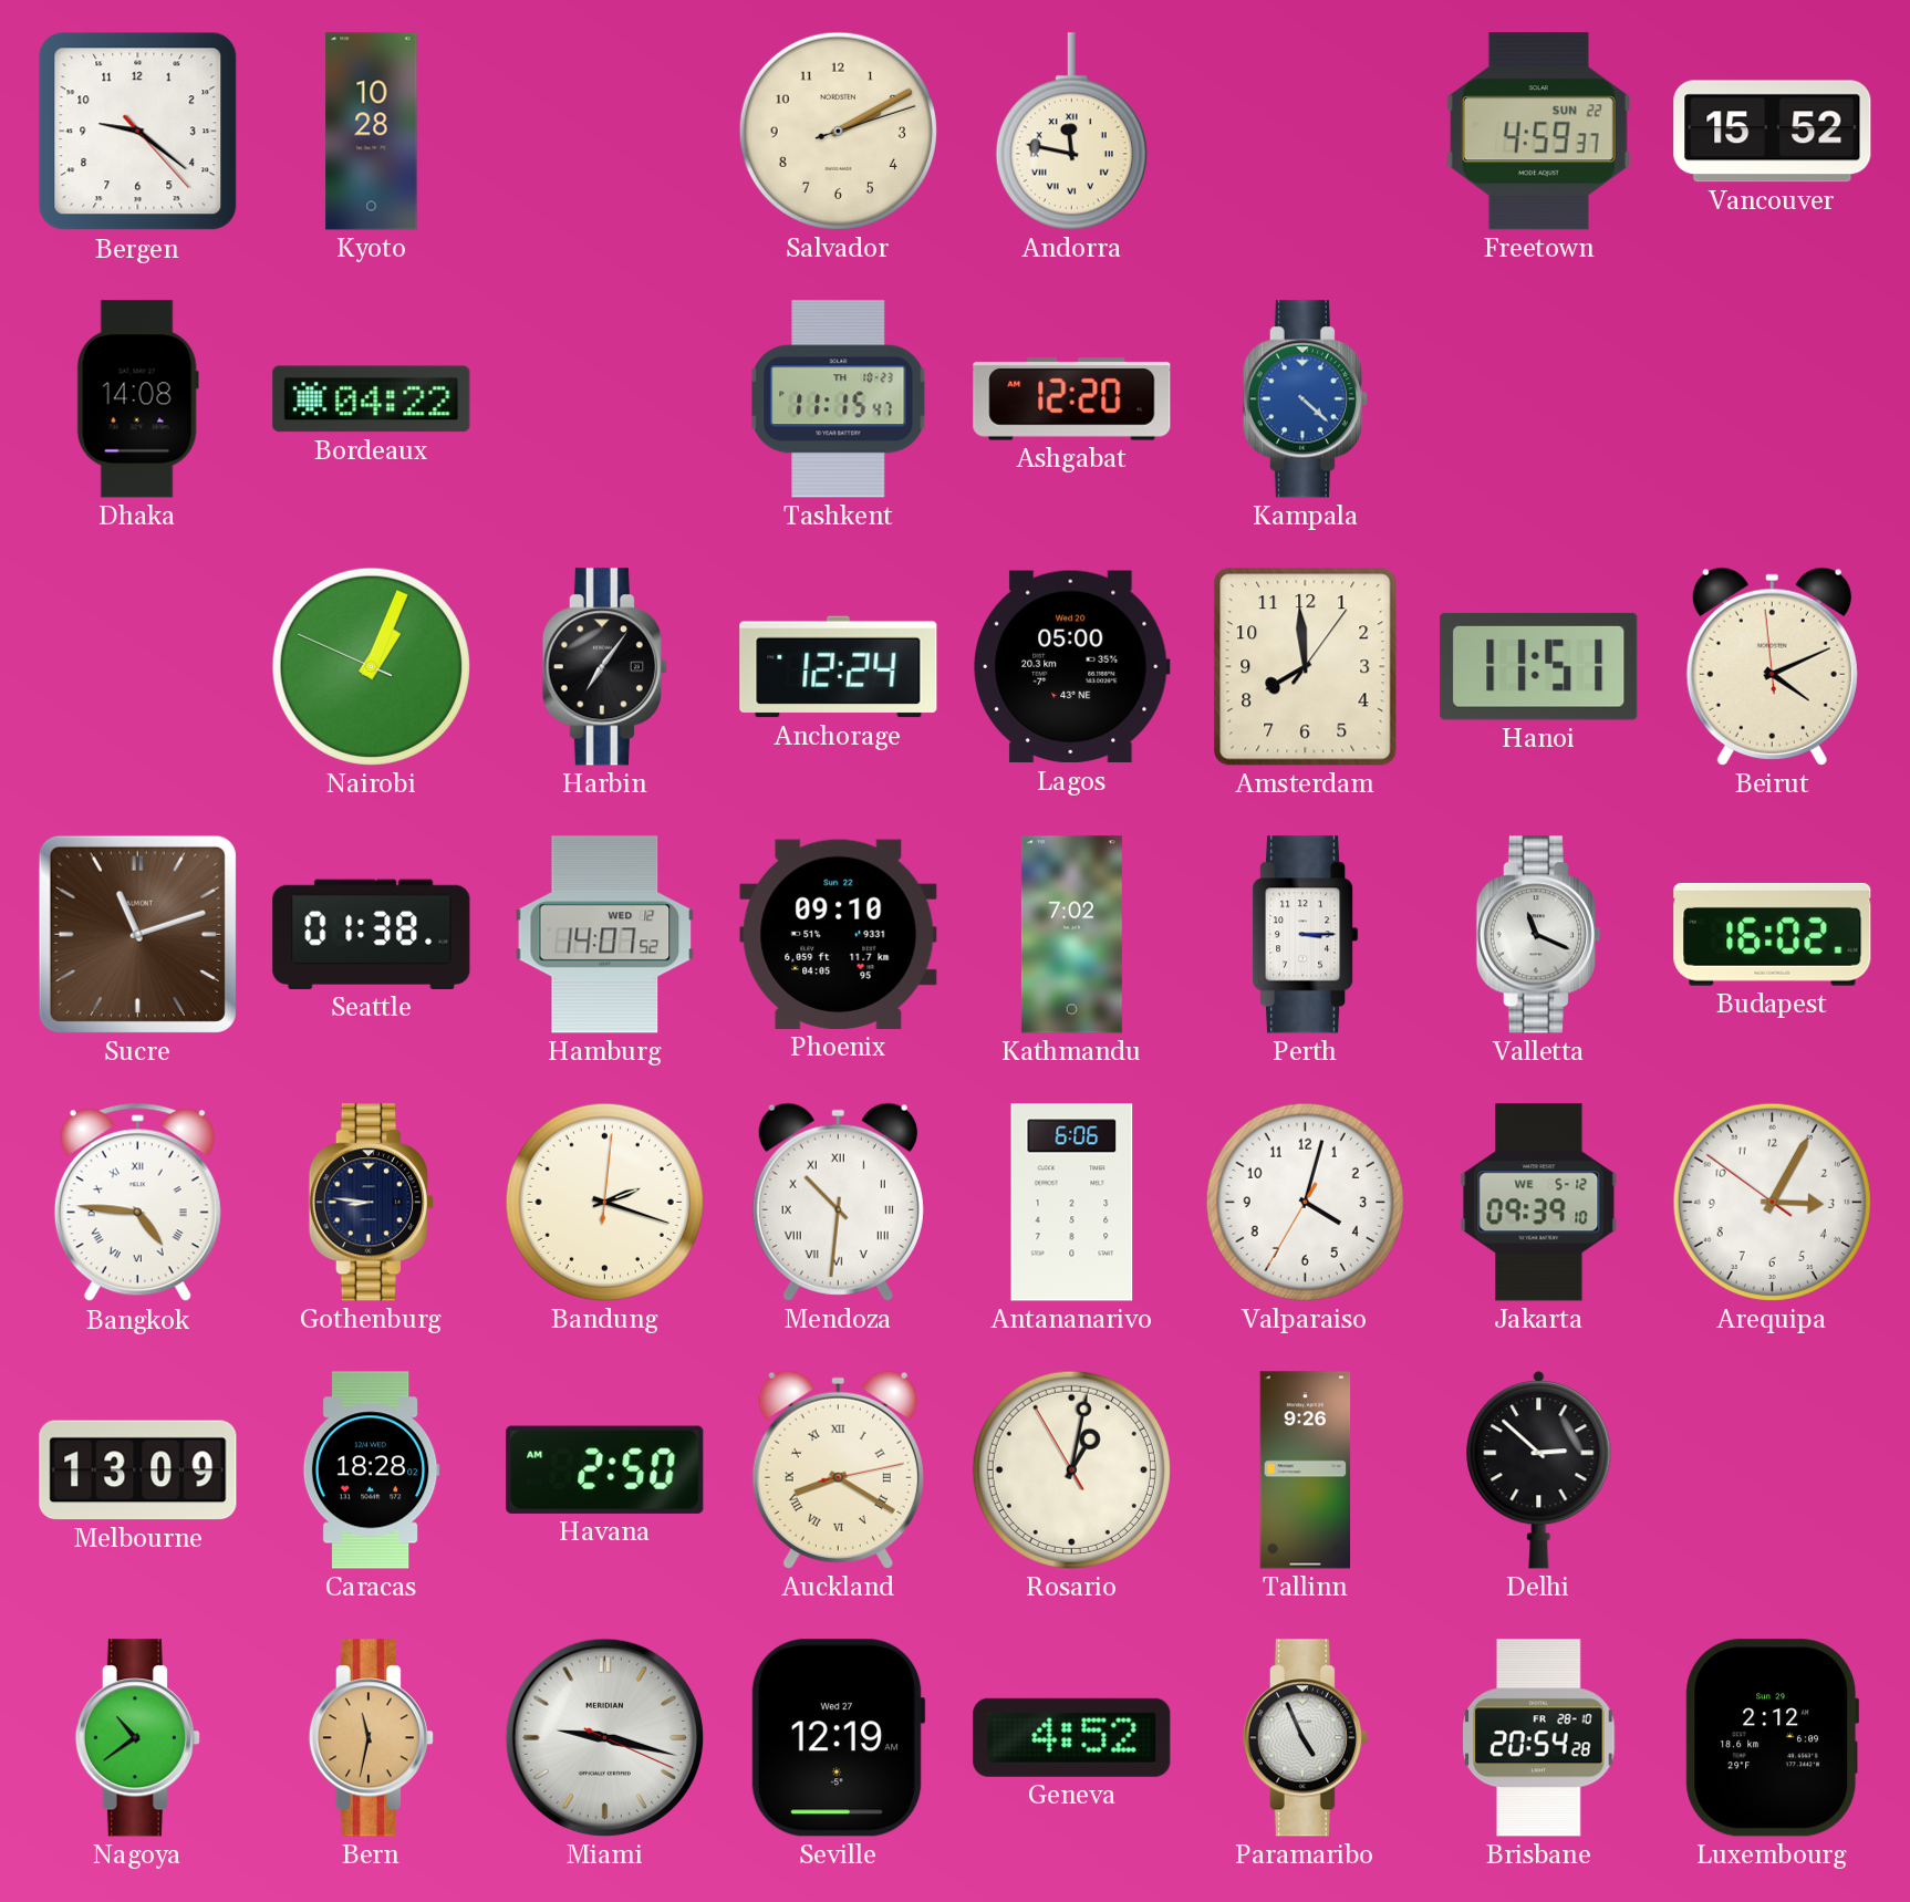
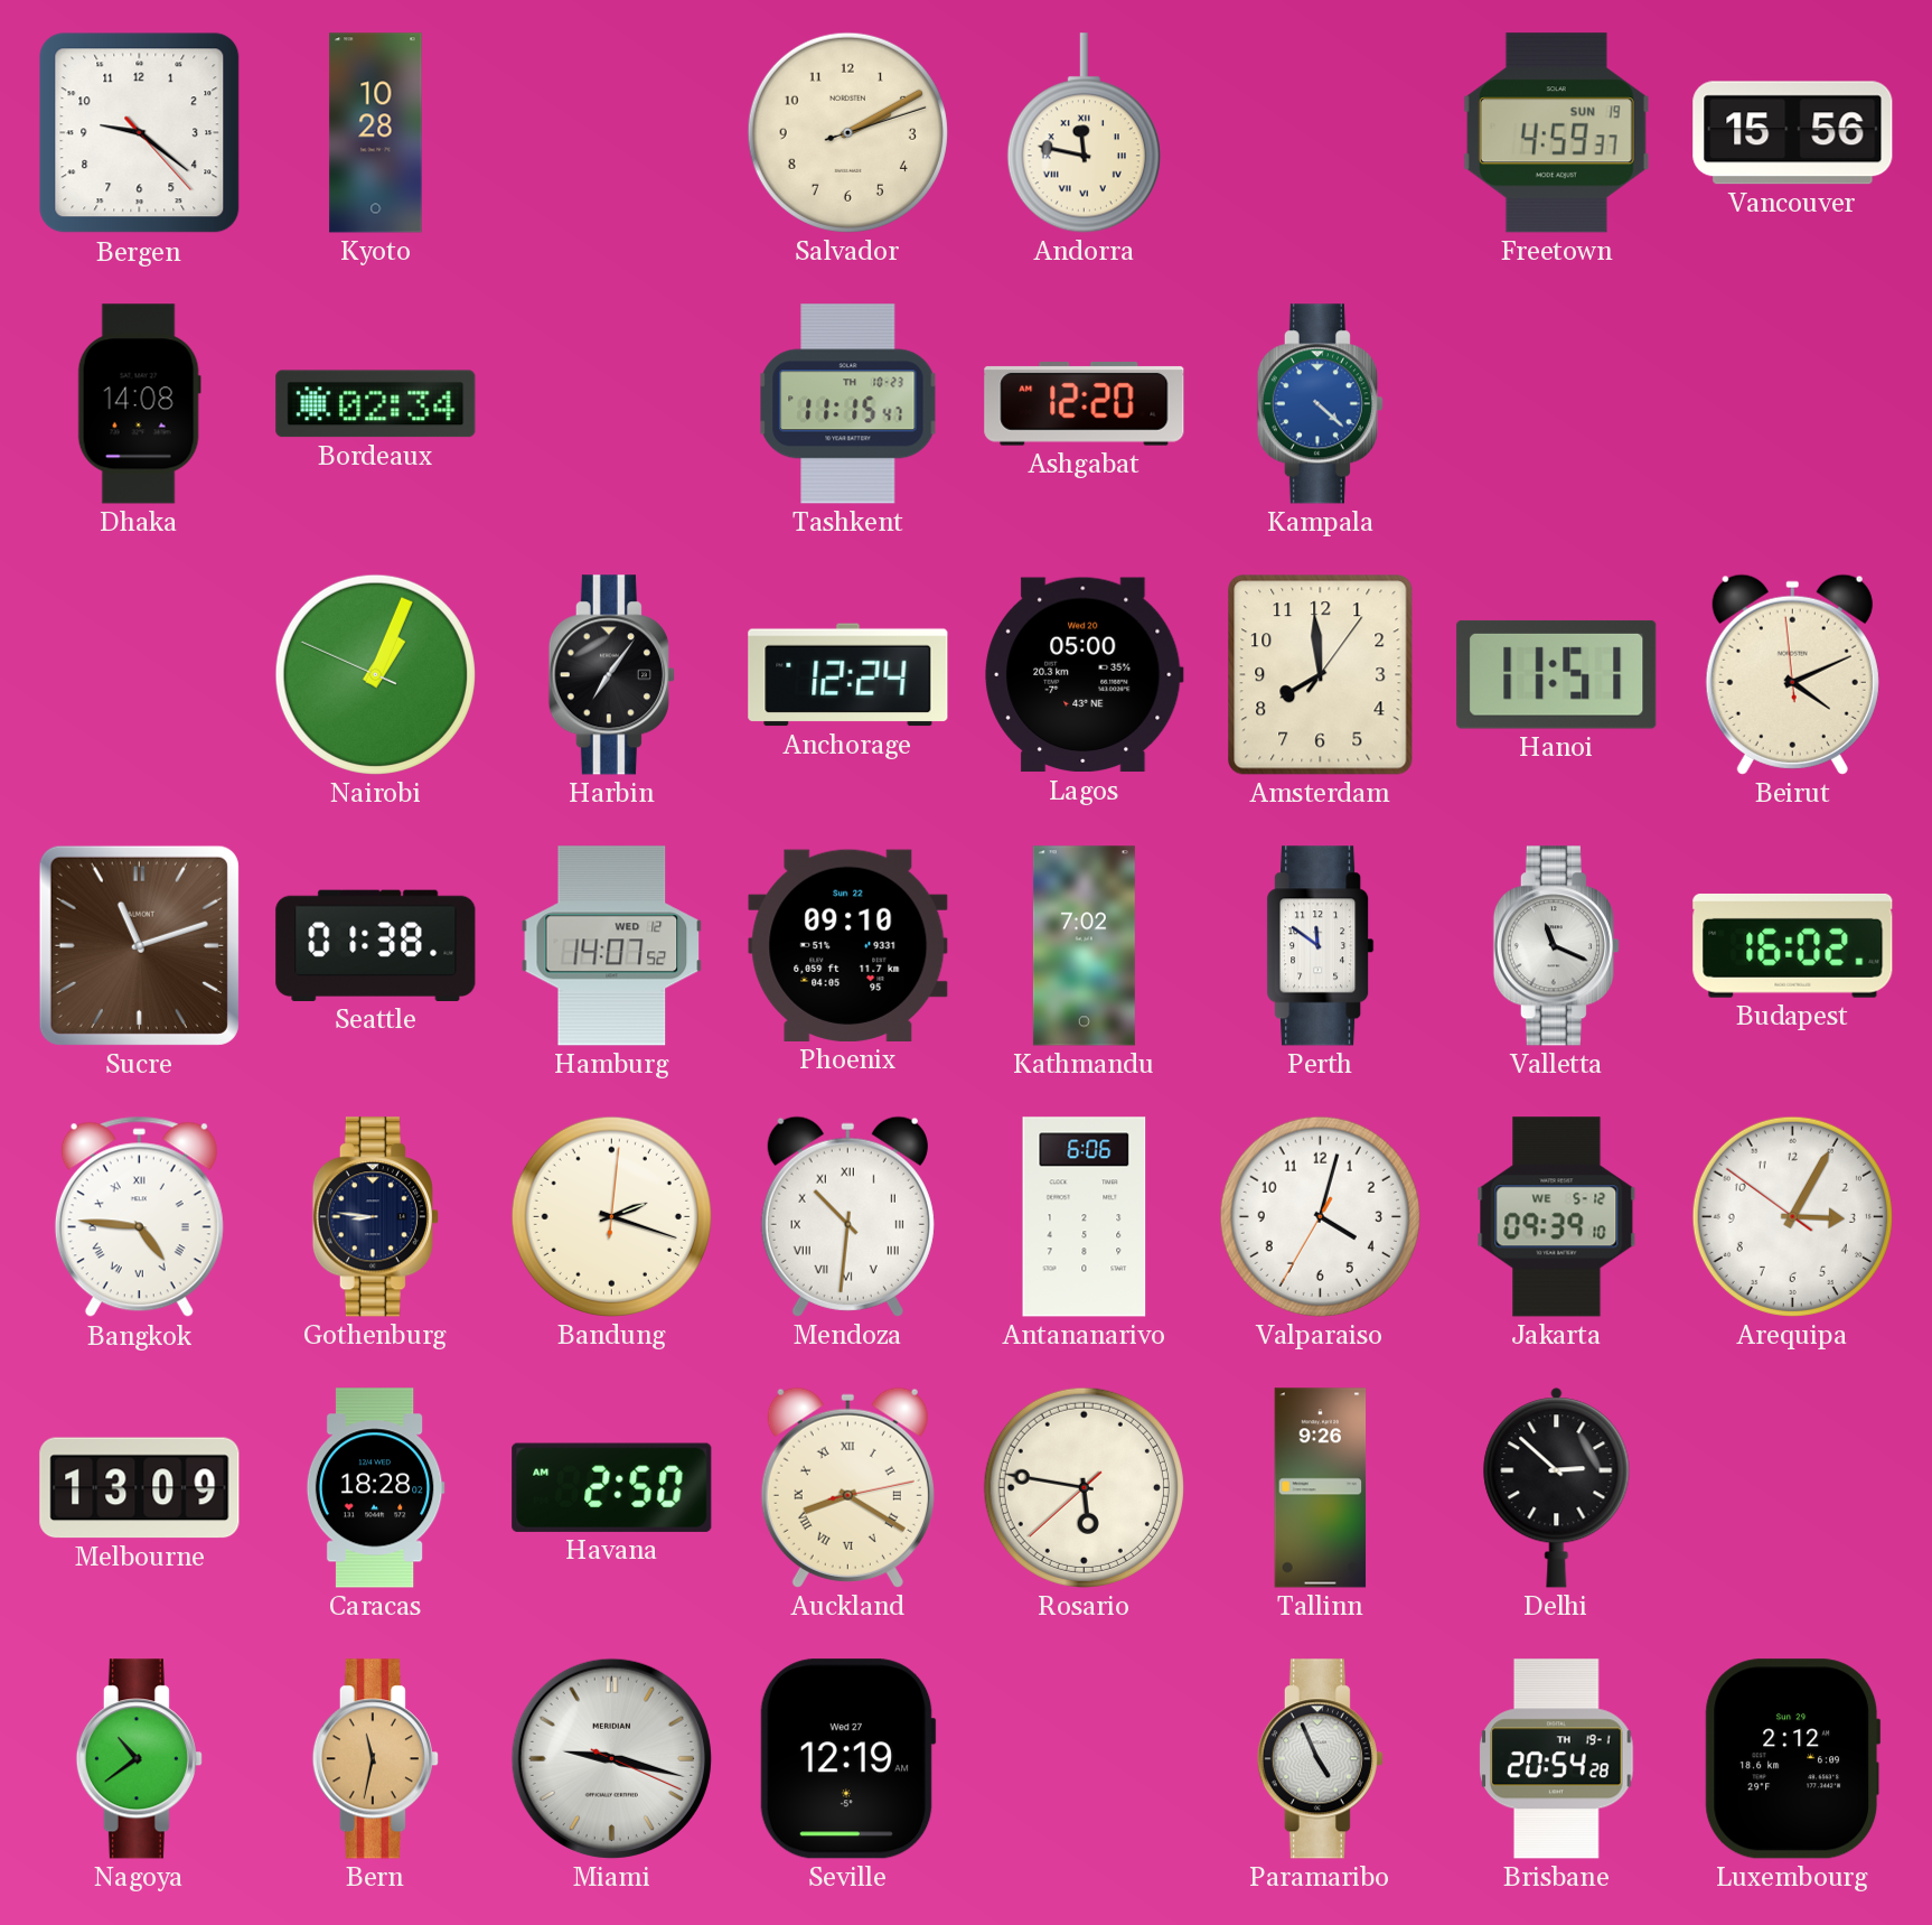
Freetown date: SUN 22 -> SUN 19 (1556, 133)
Vancouver: 15:52 -> 15:56 (1793, 133)
Bordeaux: 04:22 -> 02:34 (376, 404)
Perth: 3:15 -> 11:51 (1321, 946)
Rosario: 1:01 -> 5:46 (1084, 1487)
Geneva: 4:52 -> none (1072, 1737)
Brisbane date: FR 28-10 -> TH 19-1 (1557, 1759)
